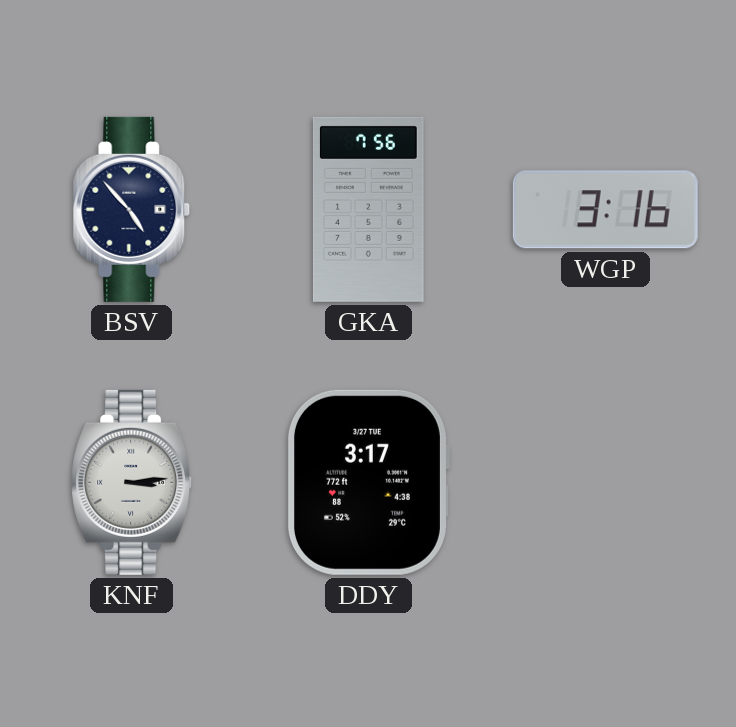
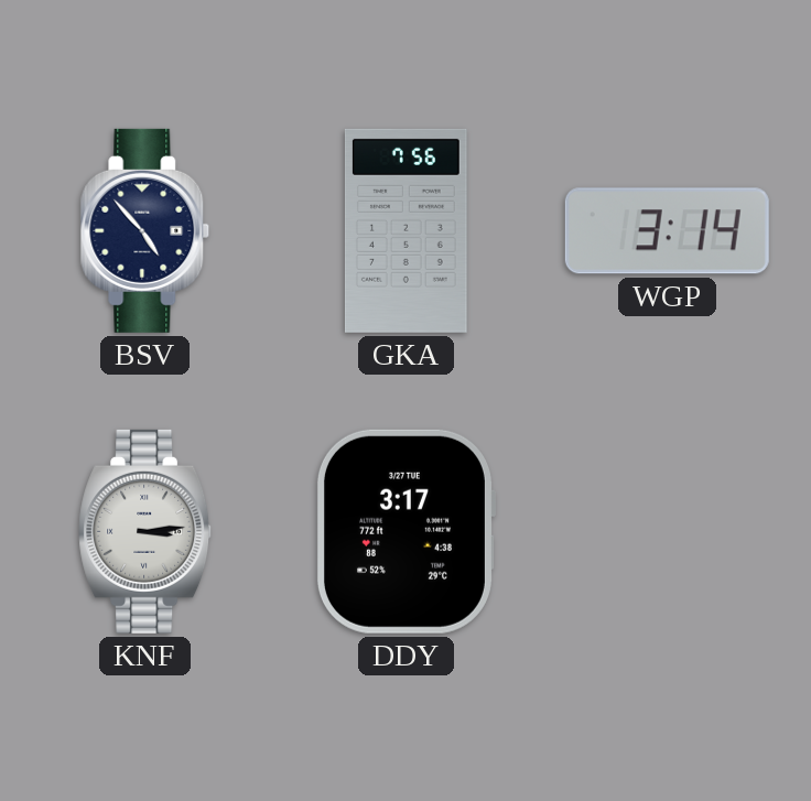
WGP: 3:16 -> 3:14 (667, 231)
